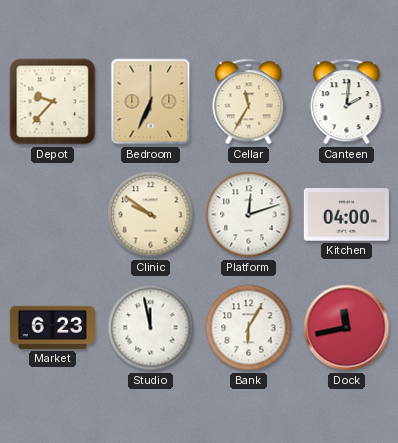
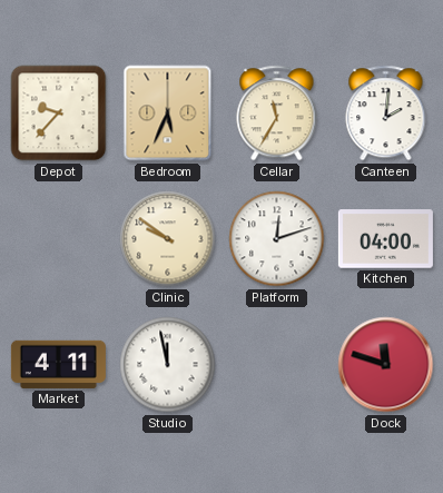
Bedroom: 6:34 -> 5:34 (168, 114)
Market: 6:23 -> 4:11 (58, 364)
Bank: 6:05 -> none (249, 328)
Dock: 11:43 -> 11:48 (386, 365)
